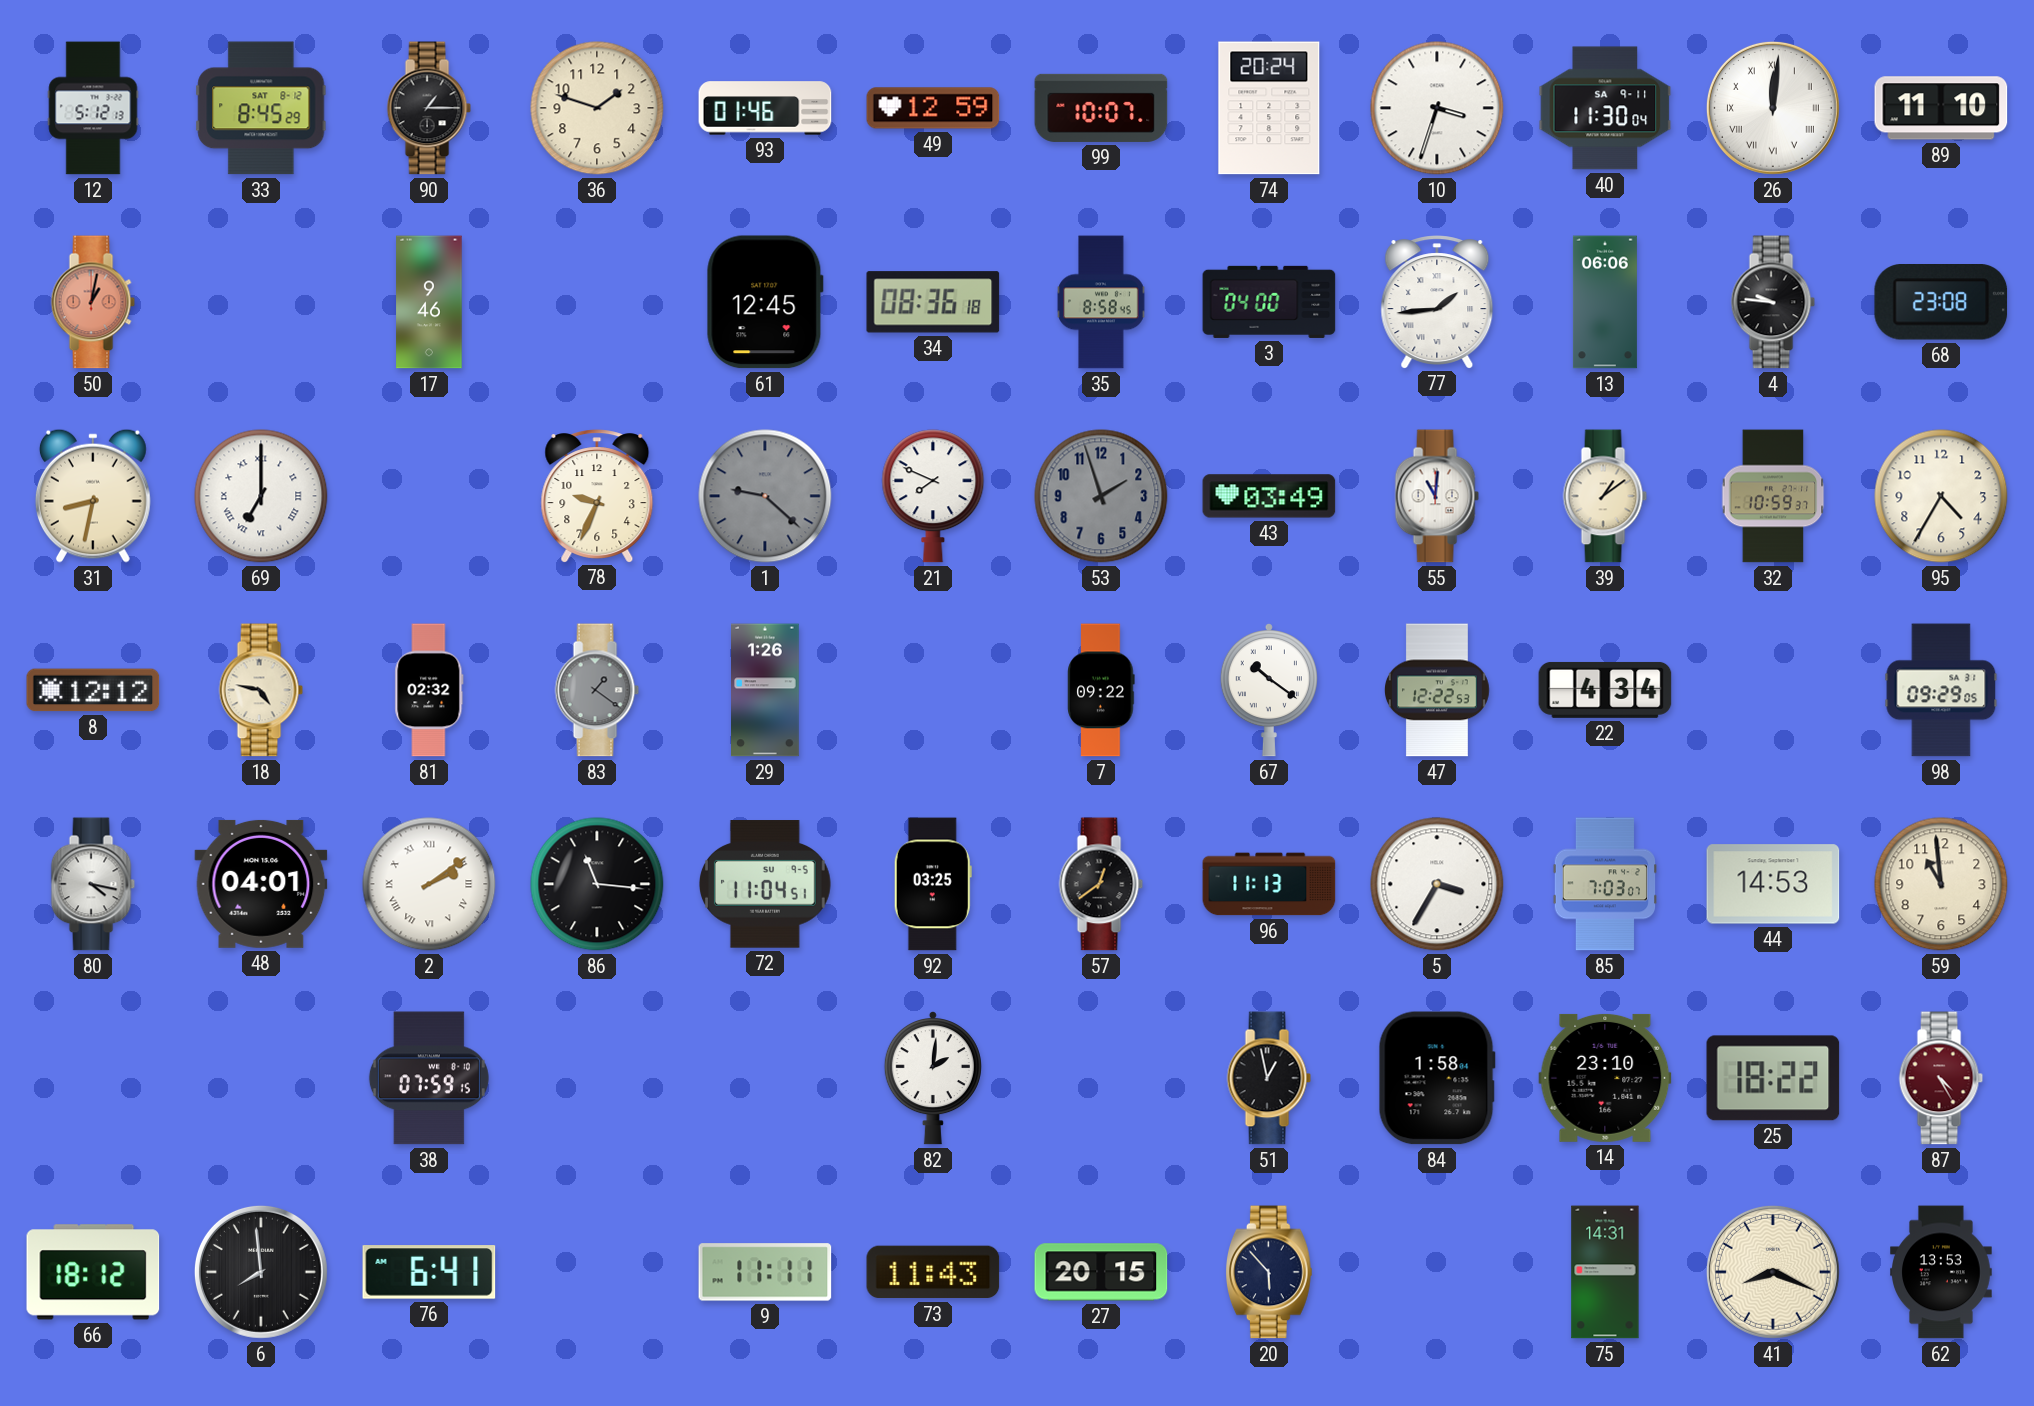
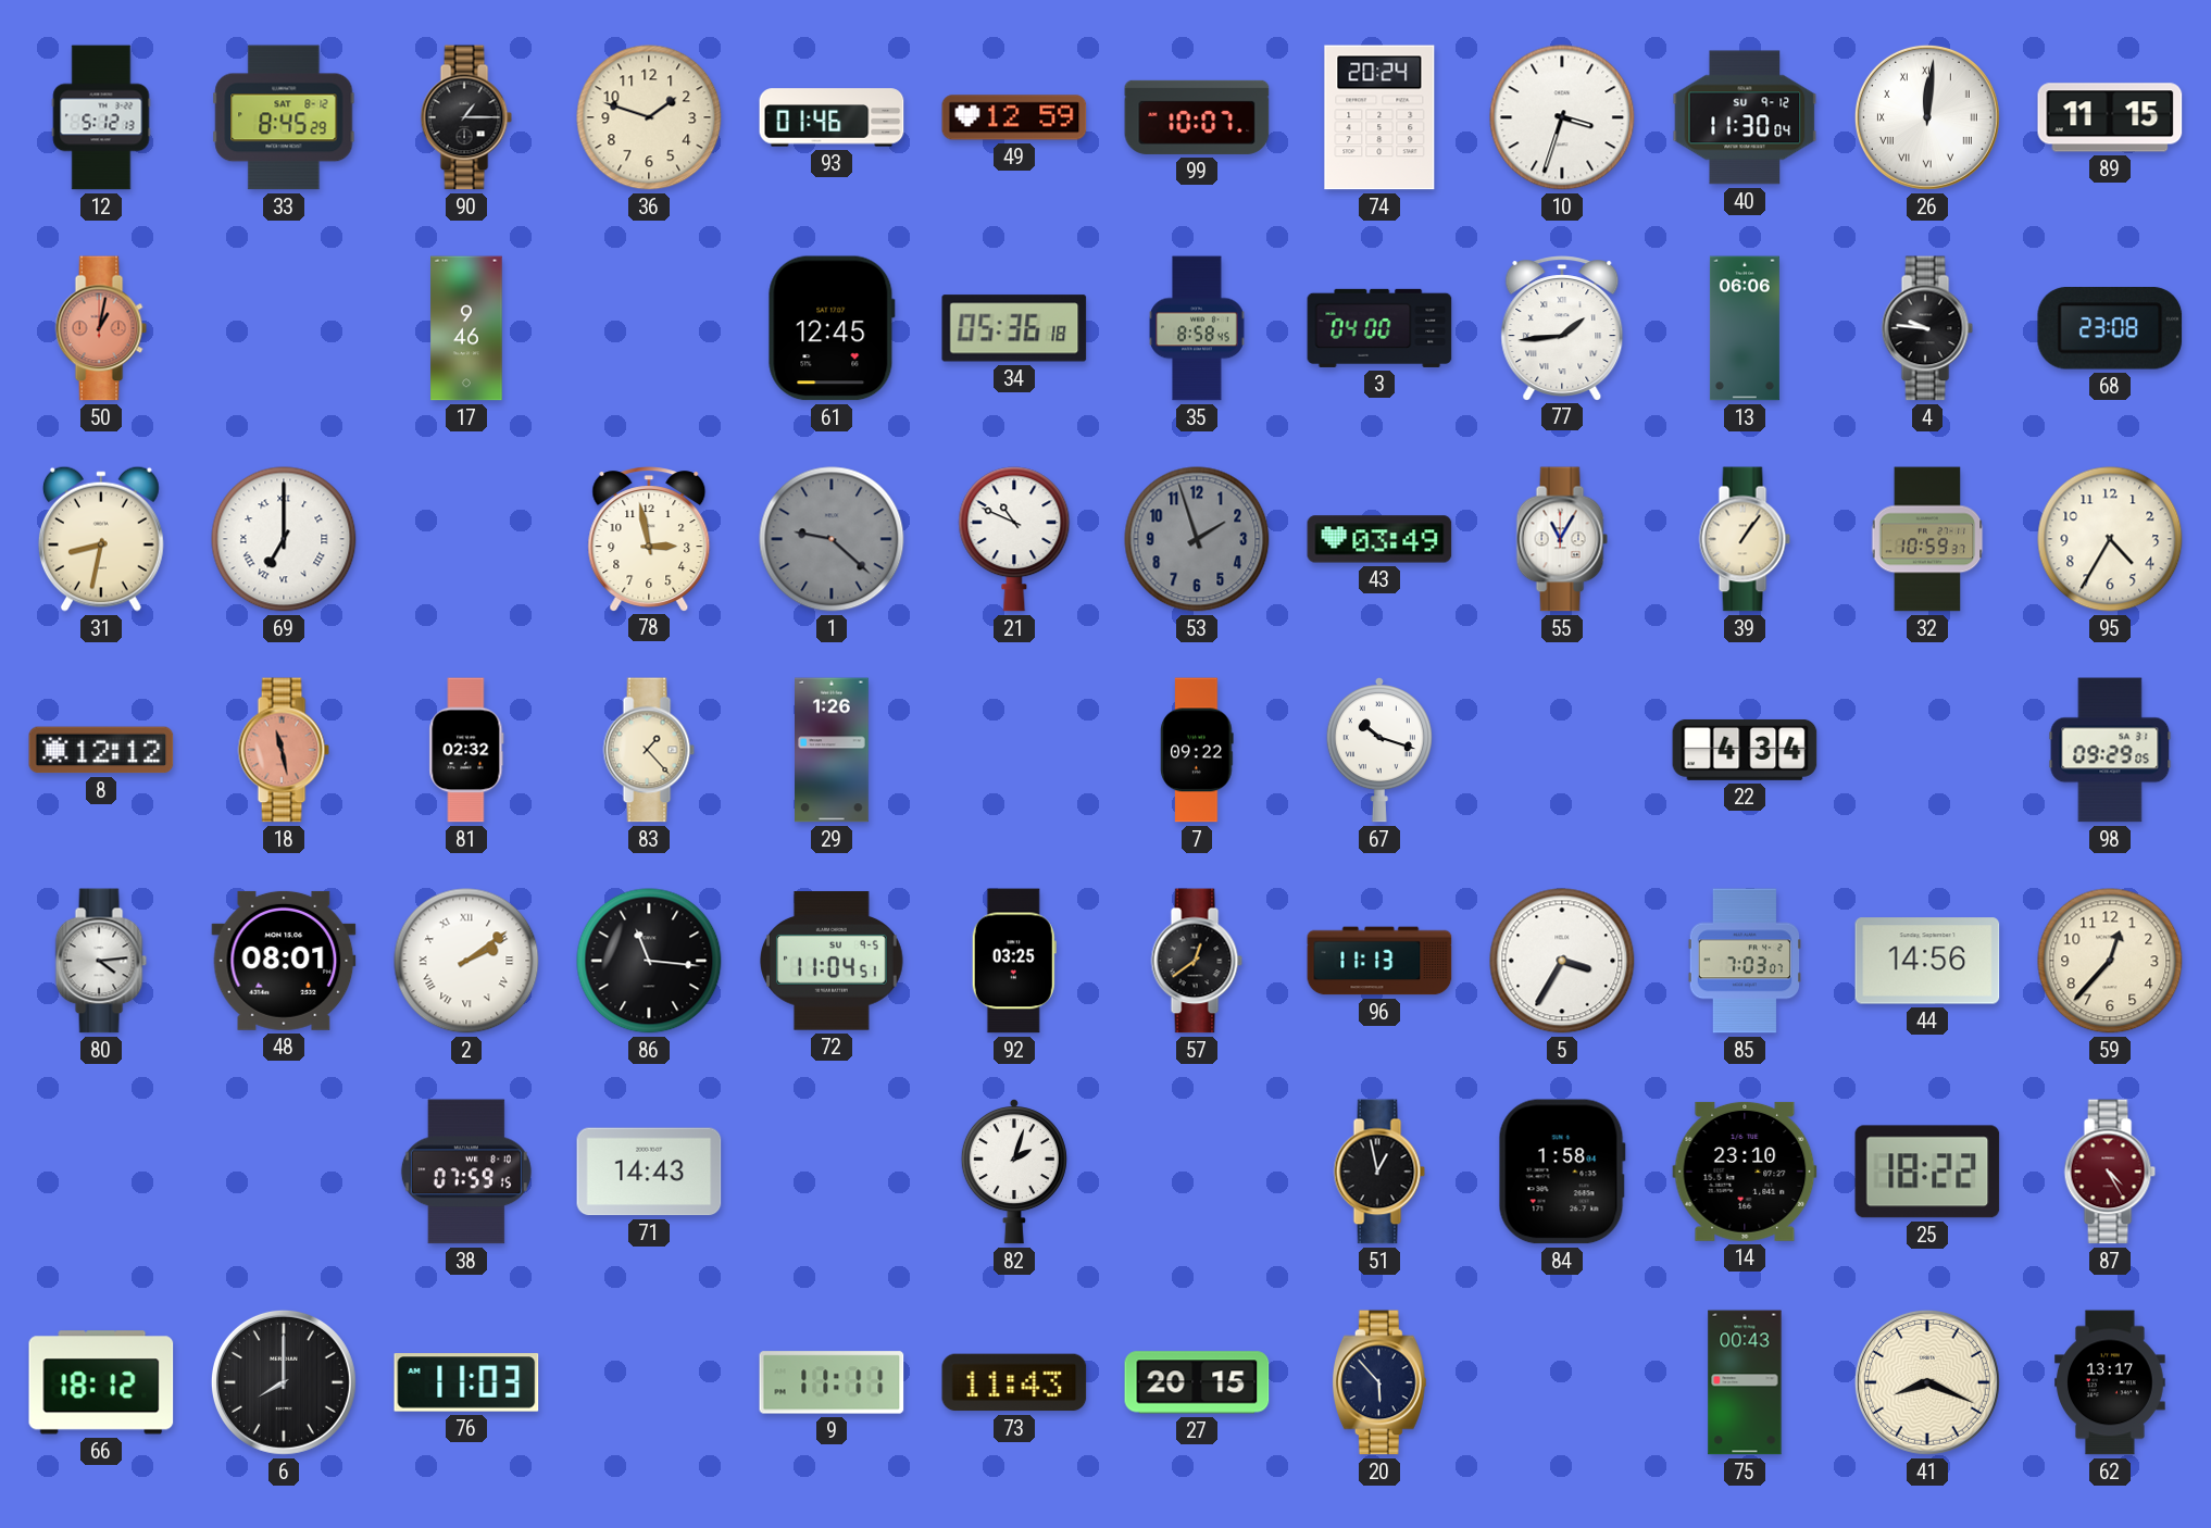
40 date: SA 9-11 -> SU 9-12 (1745, 117)
89: 11:10 -> 11:15 (2110, 117)
34: 08:36 -> 05:36 (1014, 328)
78: 9:34 -> 2:58 (649, 539)
21: 7:49 -> 10:49 (1014, 539)
55: 11:01 -> 11:05 (1562, 539)
39: 1:09 -> 1:06 (1745, 539)
18: 4:47 -> 11:28 (284, 750)
18 dial: cream -> salmon (284, 750)
83: 1:21 -> 1:23 (649, 750)
83 dial: grey -> cream (649, 750)
67: 10:21 -> 10:18 (1379, 751)
47: 12:22 -> none (1438, 690)
80: 4:17 -> 4:14 (101, 961)
48: 04:01 -> 08:01 (284, 961)
44: 14:53 -> 14:56 (1927, 961)
59: 10:59 -> 12:37 (2110, 961)
71: none -> 14:43 (649, 1172)
82: 2:01 -> 2:03 (1014, 1173)
6: 7:59 -> 8:00 (284, 1382)
76: 6:41 -> 11:03 (466, 1382)
75: 14:31 -> 00:43 (1745, 1382)
62: 13:53 -> 13:17 (2110, 1382)
